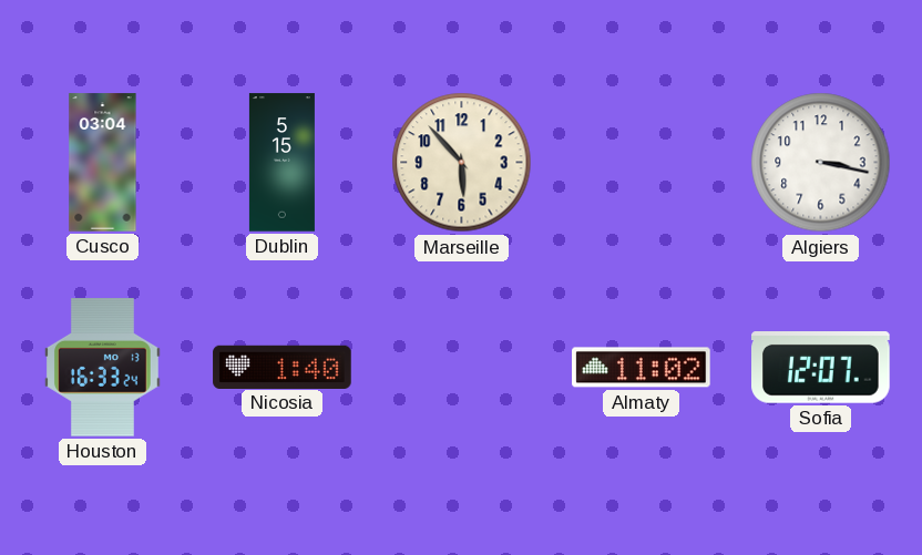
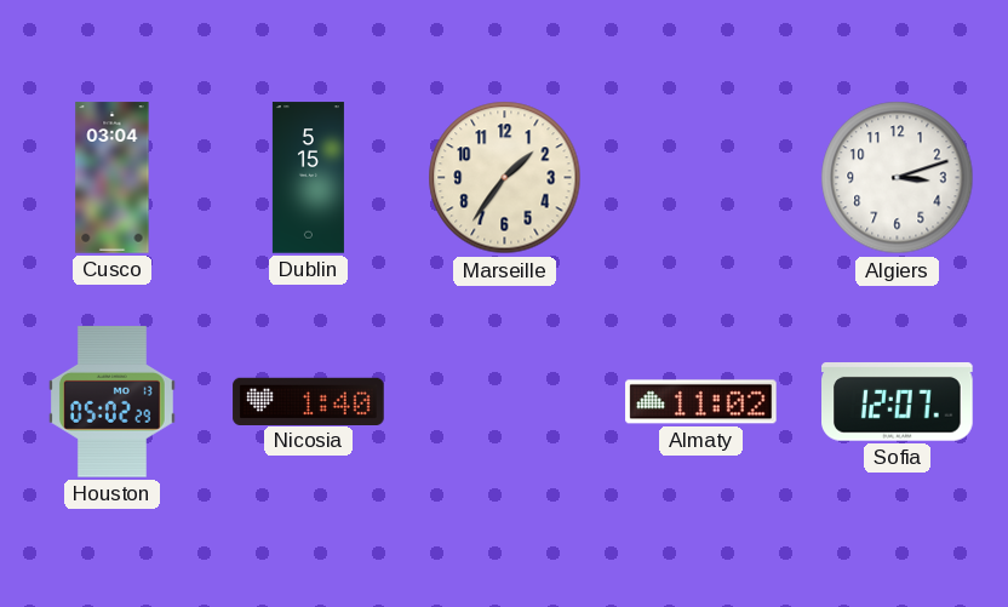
Marseille: 5:53 -> 1:36 (505, 178)
Algiers: 3:17 -> 3:12 (898, 178)
Houston: 16:33 -> 05:02 (111, 402)
